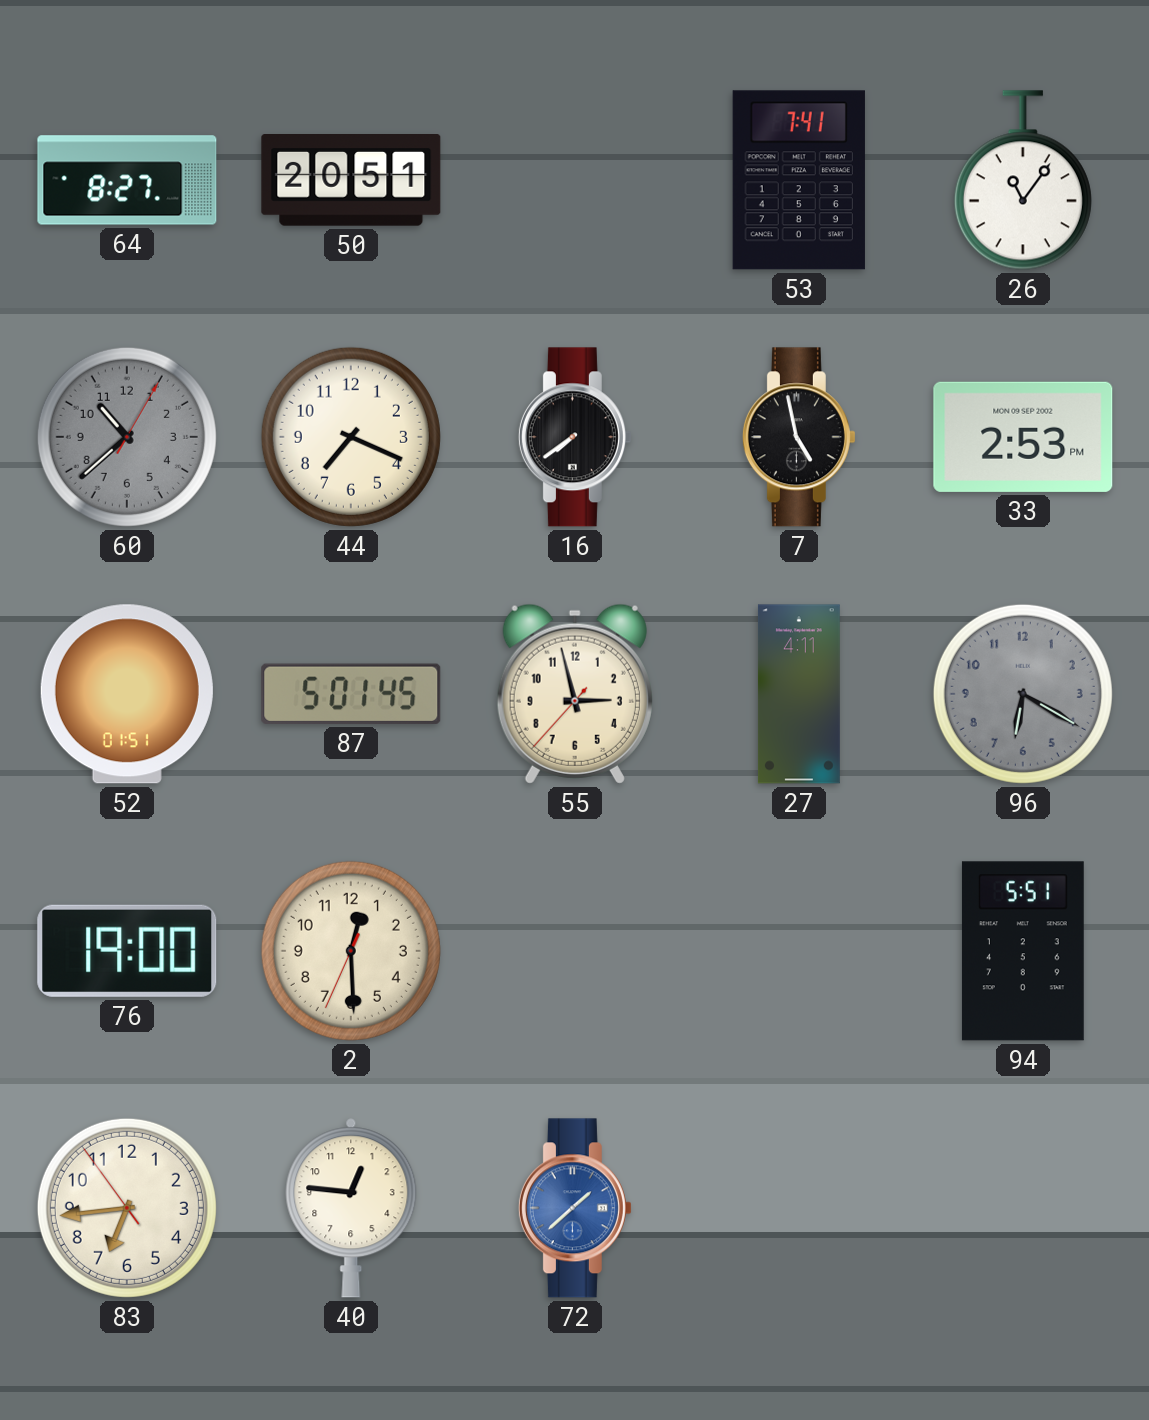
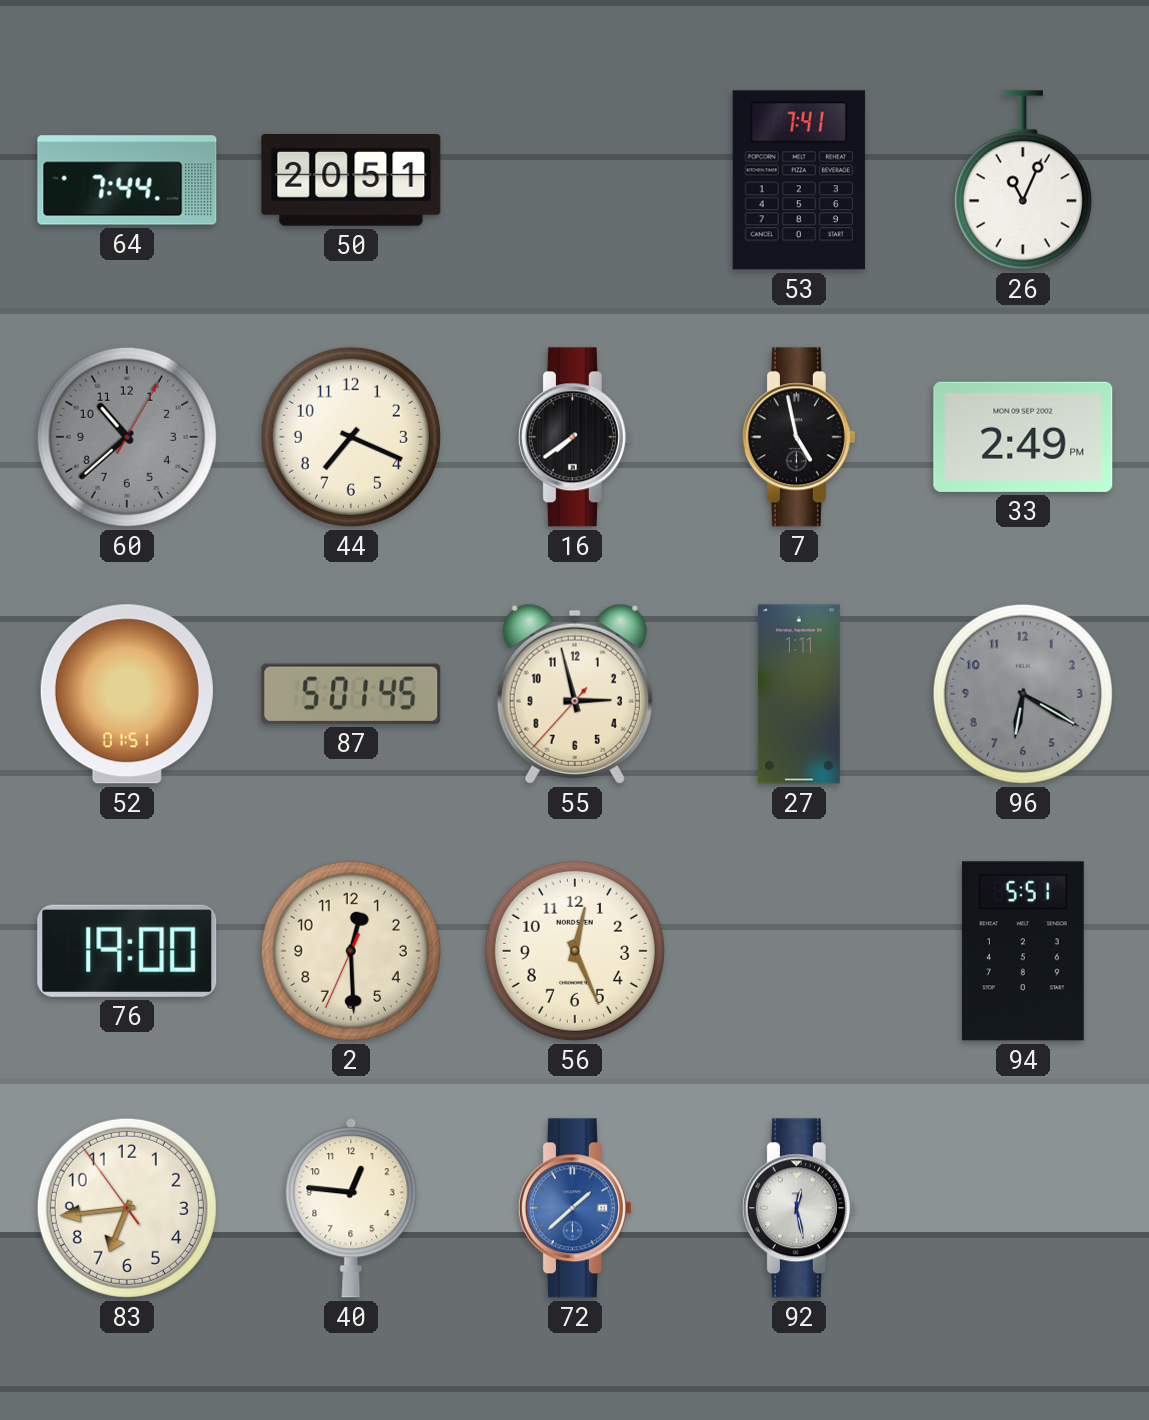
64: 8:27 -> 7:44 (127, 180)
26: 11:06 -> 11:04 (1023, 180)
33: 2:53 -> 2:49 (1023, 437)
27: 4:11 -> 1:11 (799, 694)
56: none -> 12:26 (575, 951)
92: none -> 12:28 (799, 1208)
